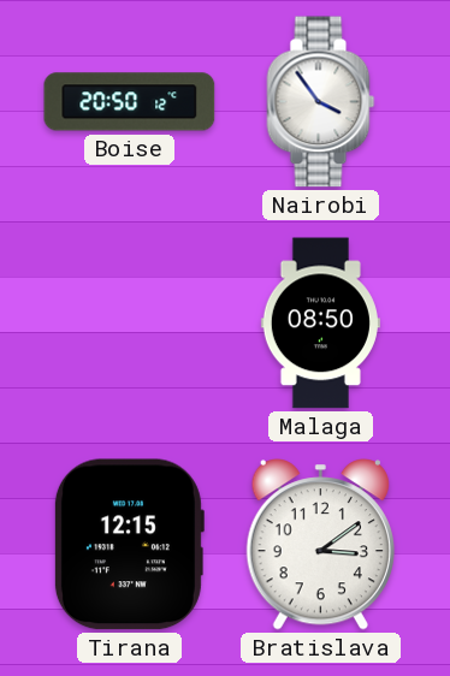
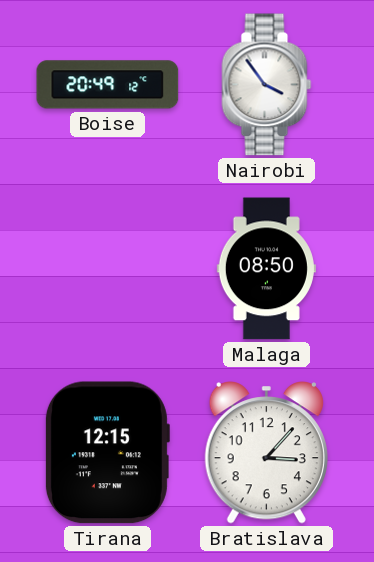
Boise: 20:50 -> 20:49 (108, 85)
Bratislava: 3:09 -> 3:07 (266, 453)
